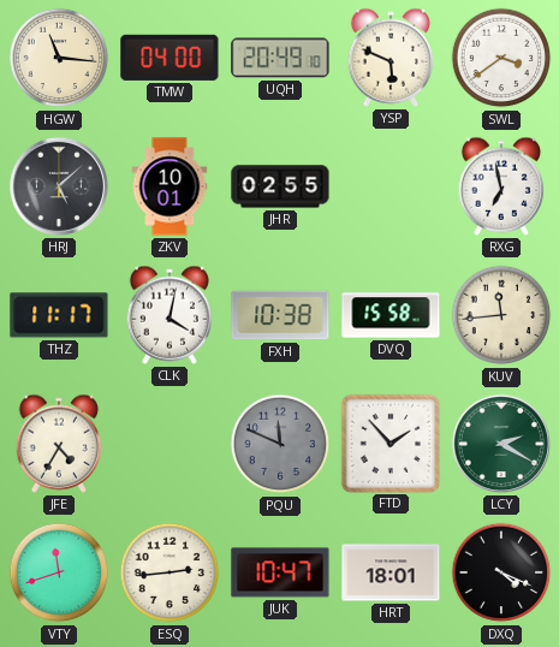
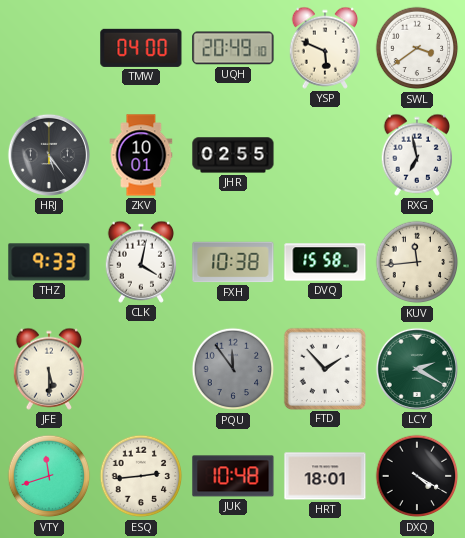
HGW: 11:16 -> none (59, 58)
HRJ: 5:08 -> 5:24 (49, 155)
THZ: 11:17 -> 9:33 (49, 262)
JFE: 4:35 -> 5:30 (49, 369)
PQU: 11:49 -> 11:54 (233, 369)
JUK: 10:47 -> 10:48 (233, 476)
DXQ: 4:19 -> 4:20 (417, 476)
